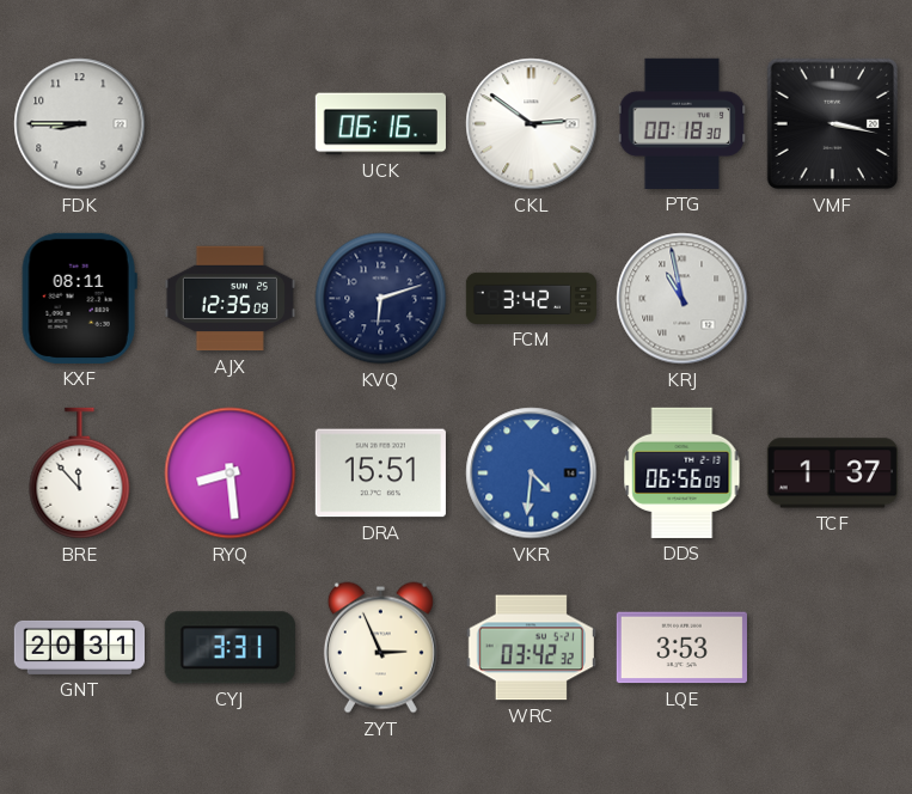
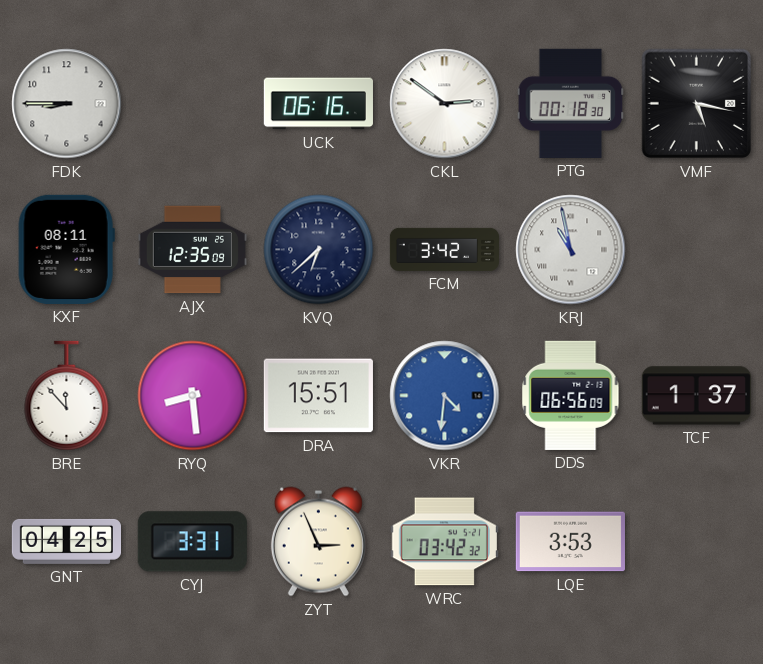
VMF: 3:17 -> 5:17 (697, 104)
KVQ: 6:12 -> 6:38 (319, 250)
GNT: 20:31 -> 04:25 (66, 541)
